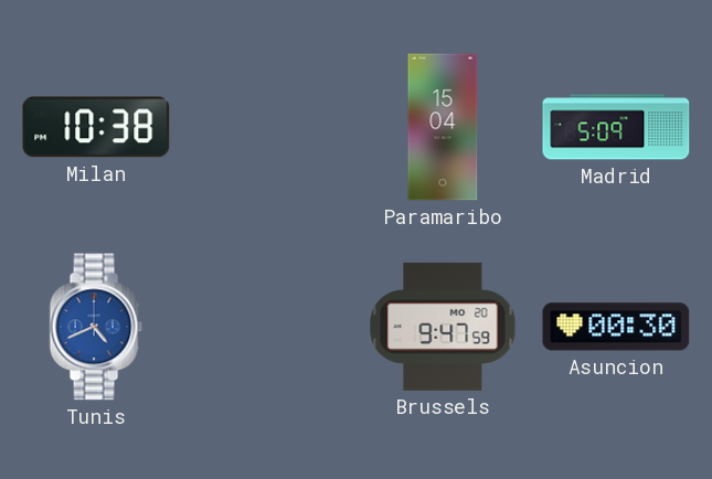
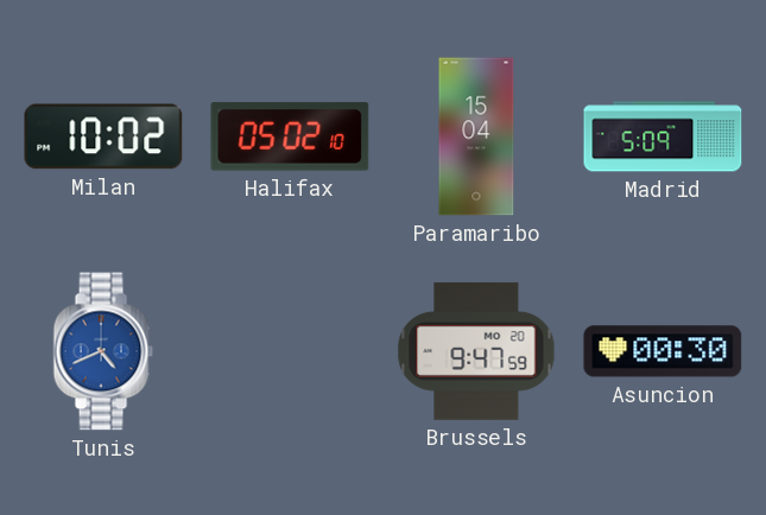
Milan: 10:38 -> 10:02 (103, 136)
Halifax: none -> 05:02 (290, 136)
